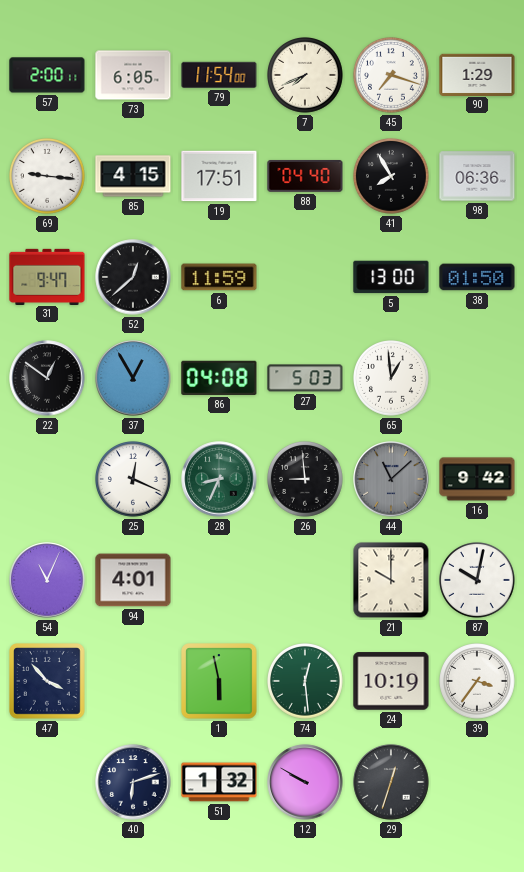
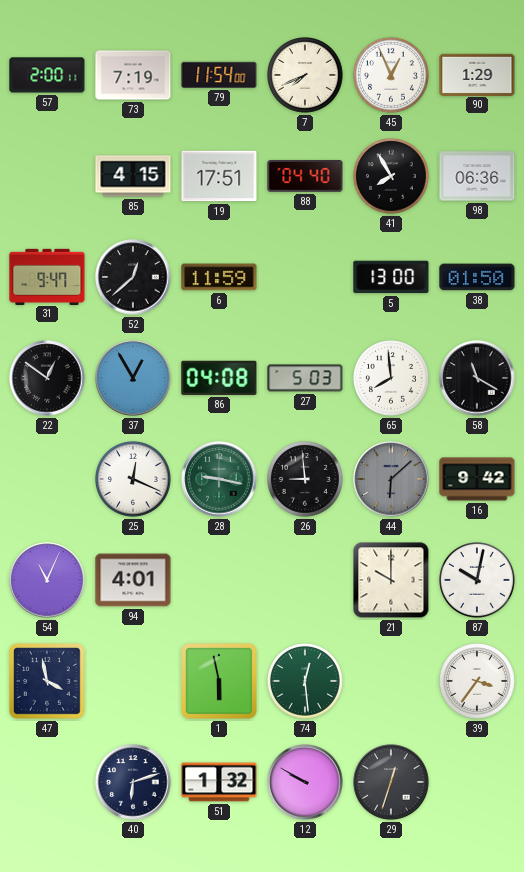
73: 6:05 -> 7:19 (133, 75)
45: 7:18 -> 12:56 (392, 76)
69: 9:16 -> none (48, 177)
65: 12:59 -> 7:59 (392, 379)
58: none -> 11:20 (477, 378)
28: 8:34 -> 9:17 (219, 479)
44: 11:08 -> 6:08 (391, 479)
47: 3:53 -> 3:58 (47, 681)
24: 10:19 -> none (391, 681)
